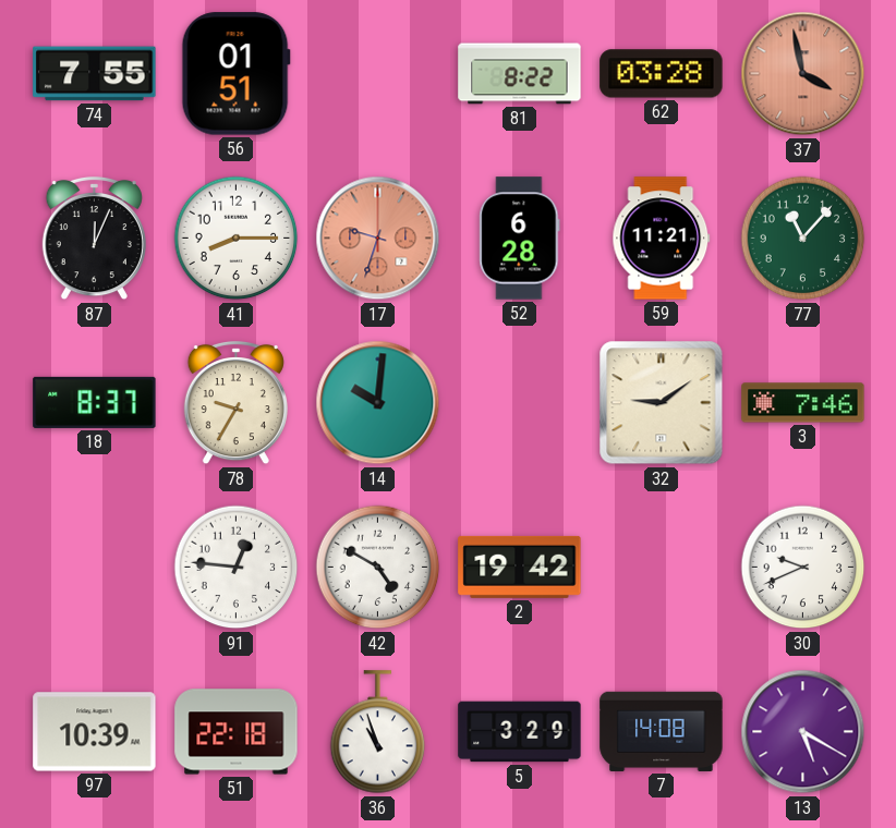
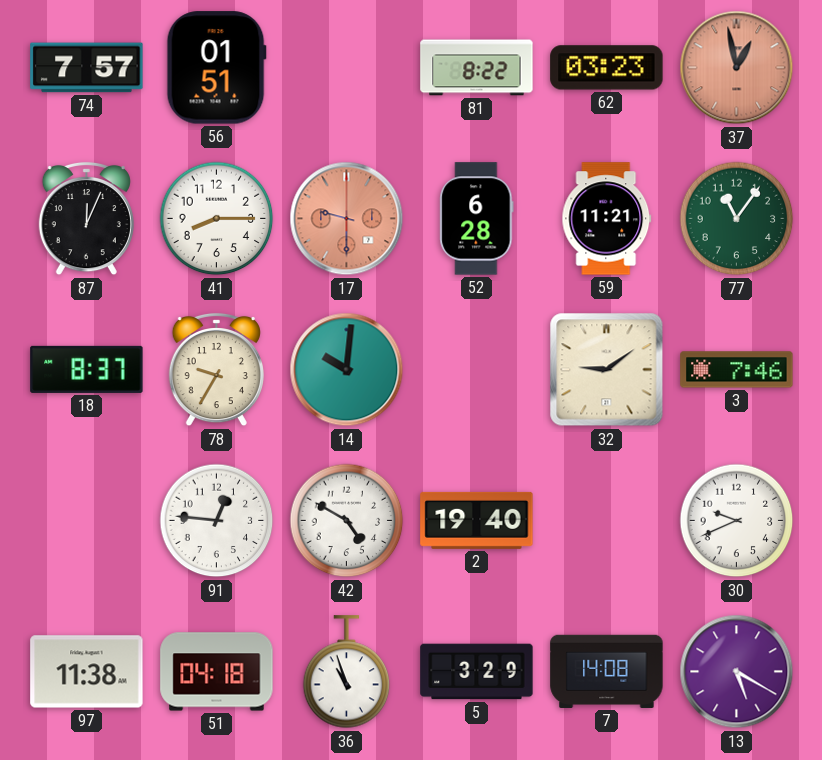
74: 7:55 -> 7:57 (87, 68)
62: 03:28 -> 03:23 (607, 68)
37: 3:58 -> 12:58 (737, 68)
17: 9:33 -> 9:30 (347, 219)
77: 11:07 -> 11:06 (737, 219)
2: 19:42 -> 19:40 (477, 520)
97: 10:39 -> 11:38 (87, 672)
51: 22:18 -> 04:18 (217, 672)
